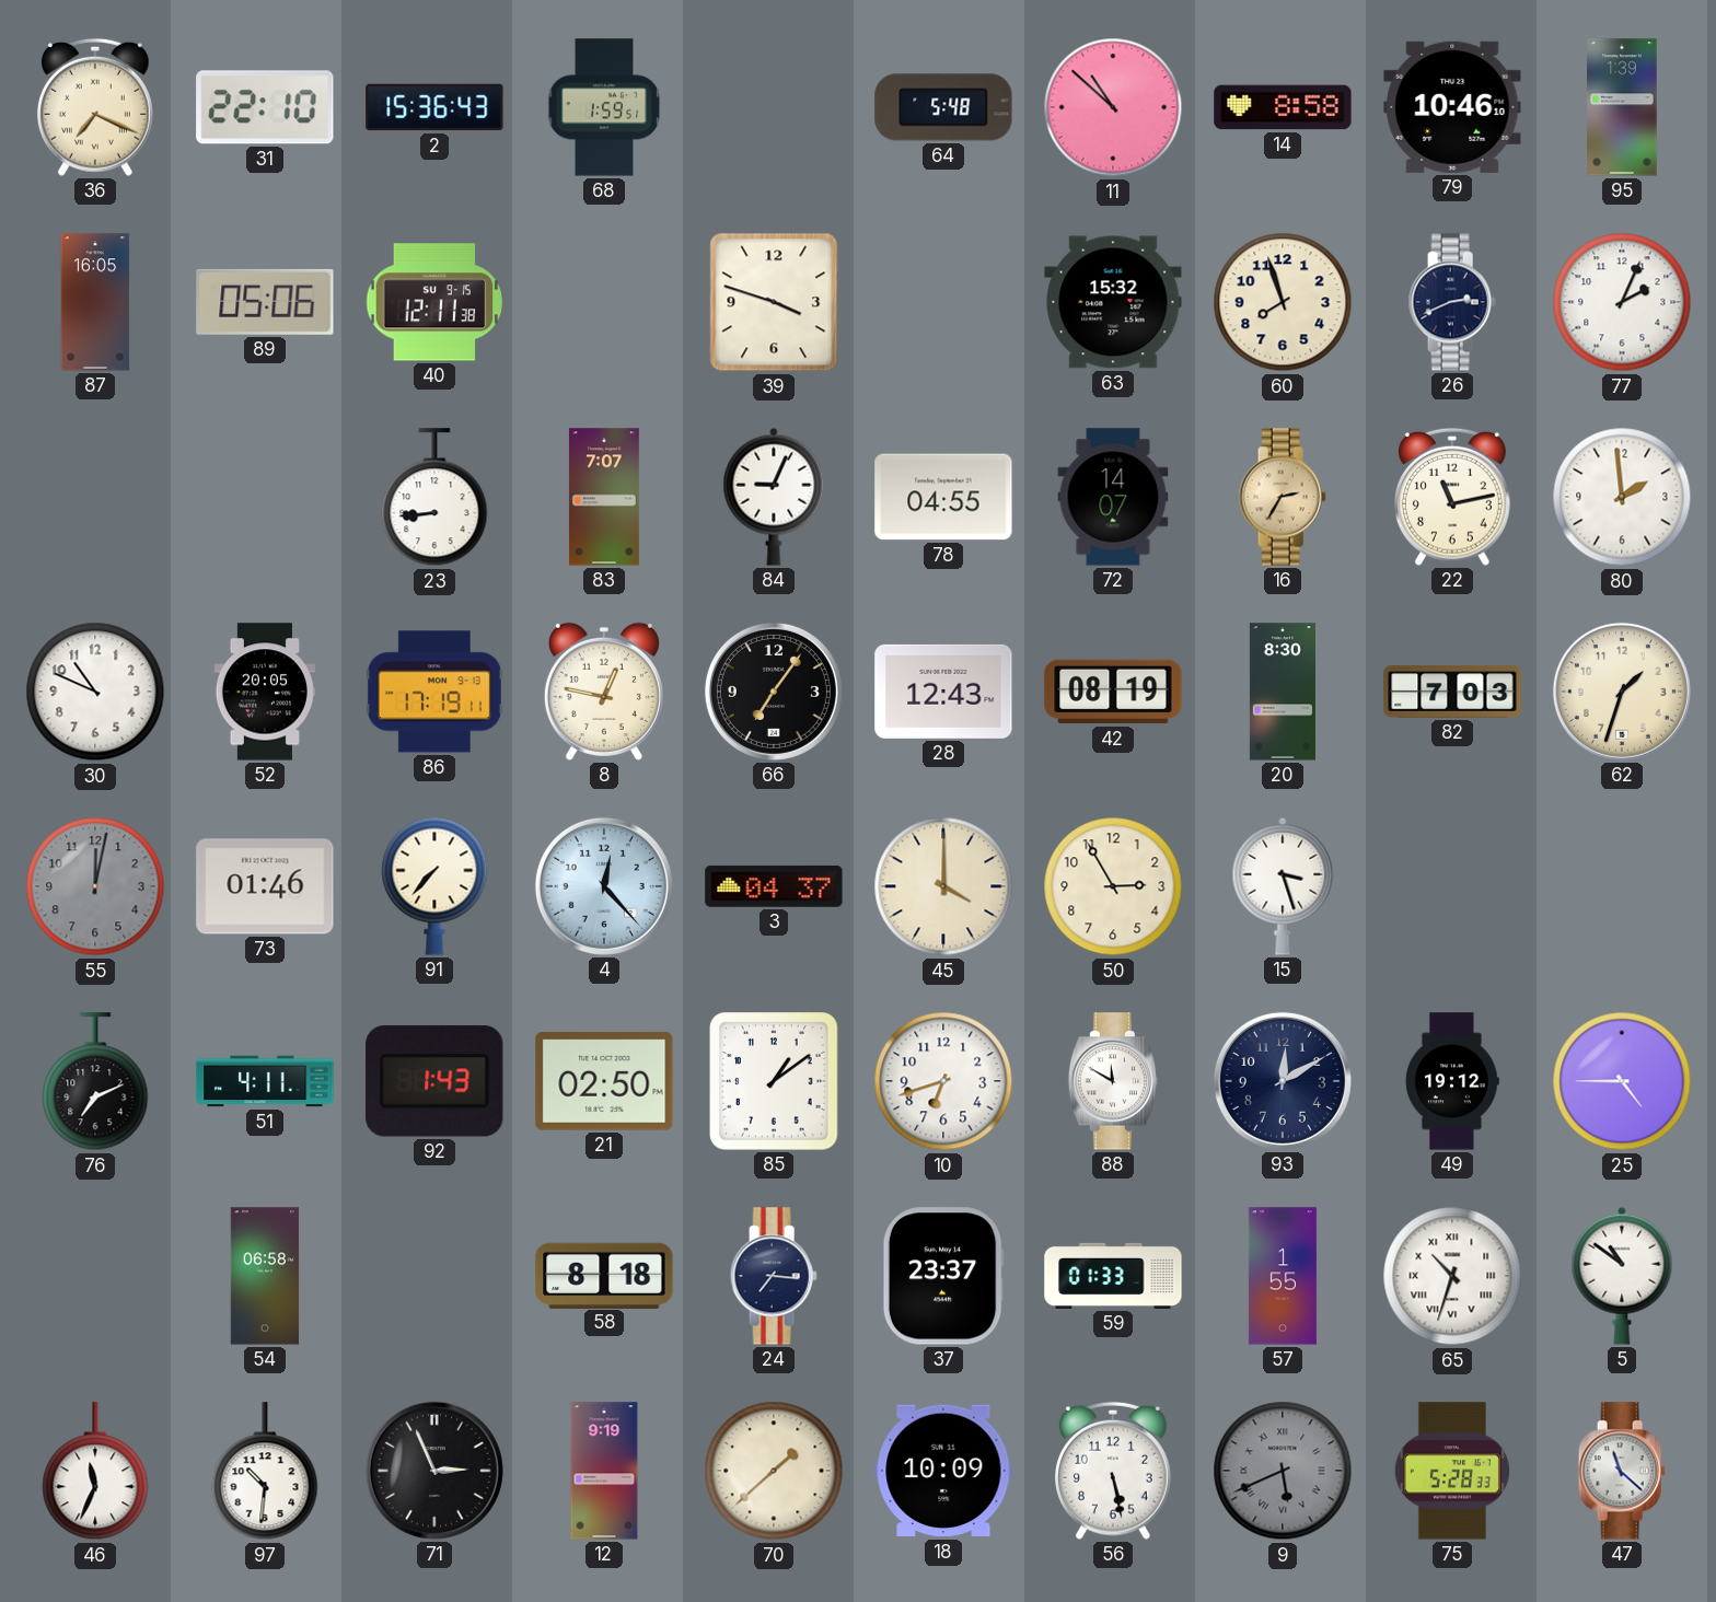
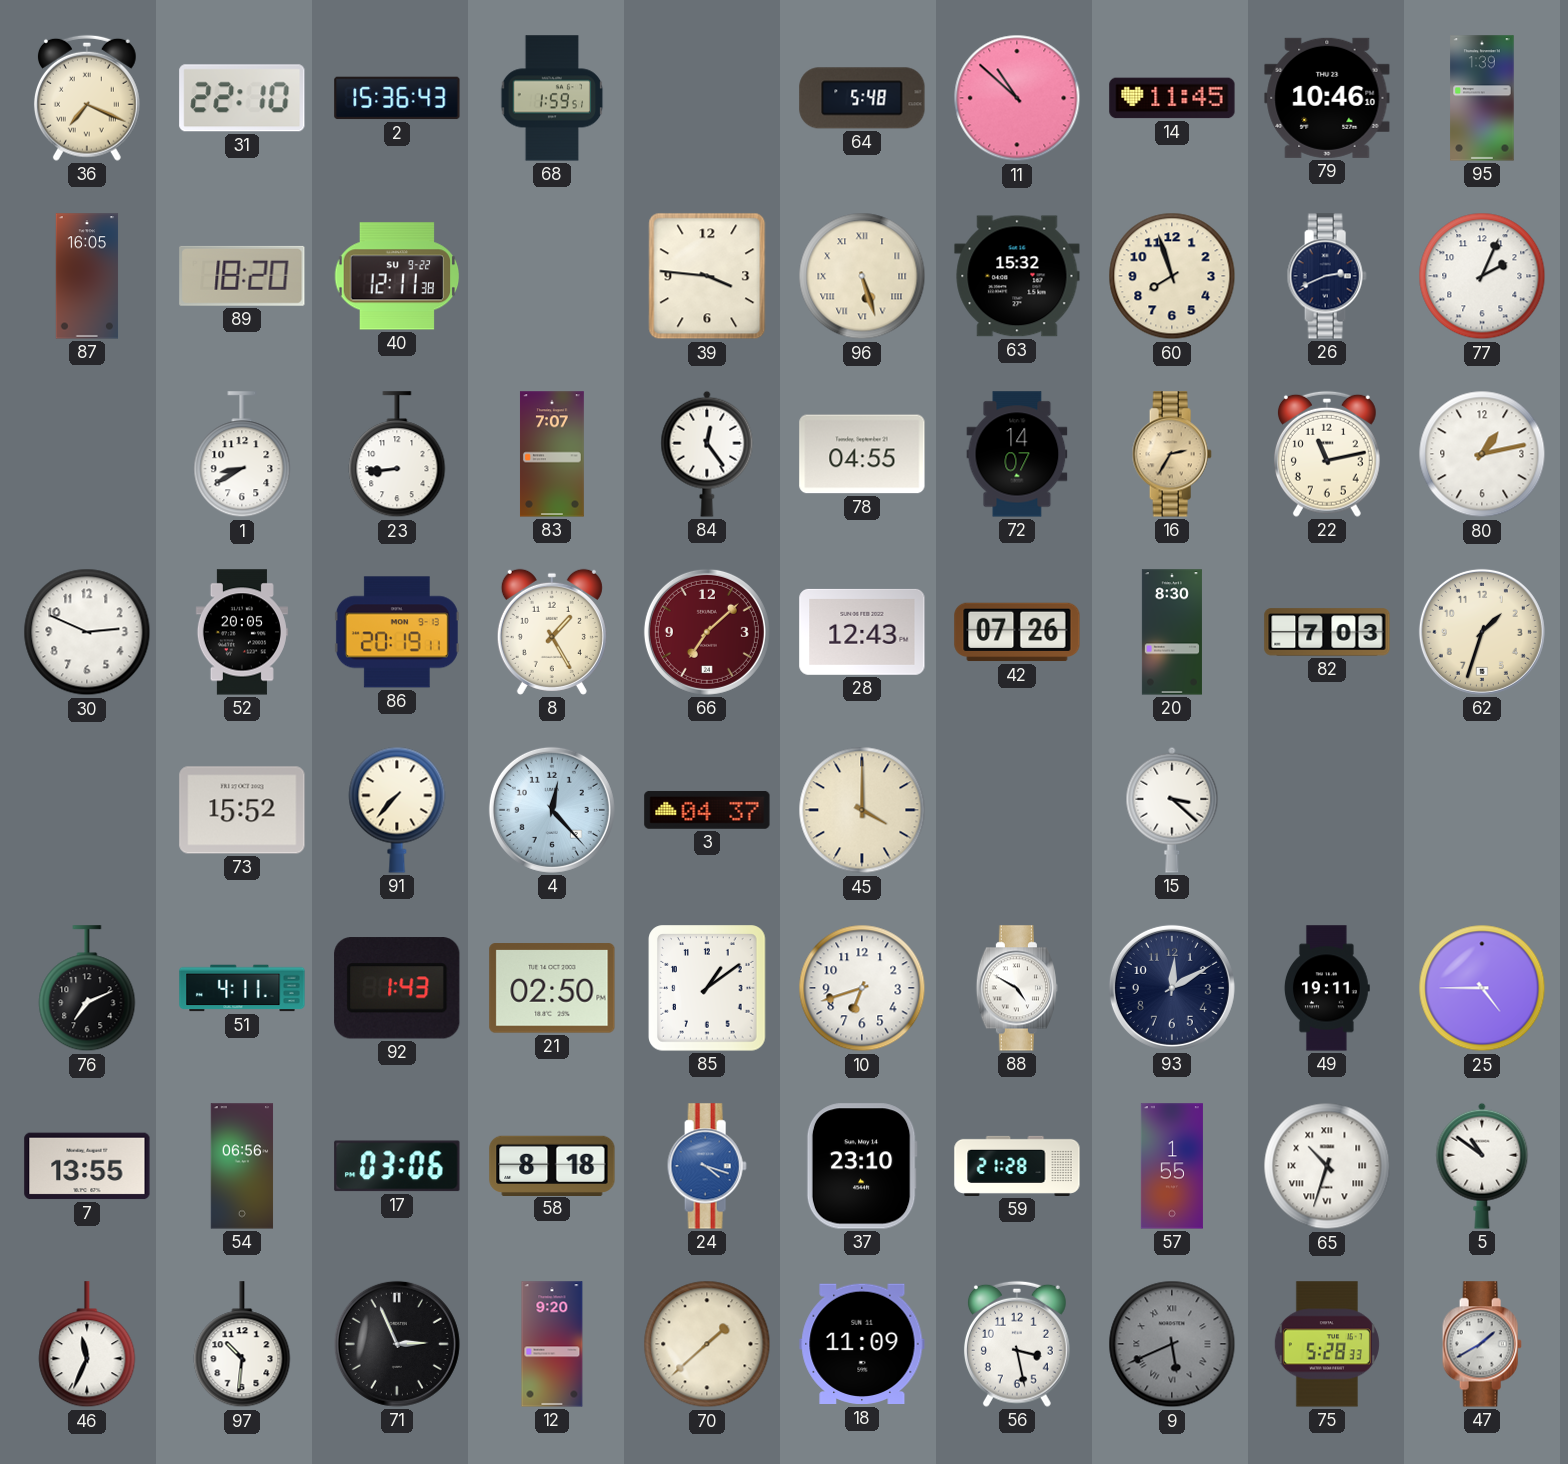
14: 8:58 -> 11:45 (1172, 98)
89: 05:06 -> 18:20 (242, 276)
40 date: SU 9-15 -> SU 9-22 (397, 276)
39: 3:48 -> 3:46 (707, 276)
96: none -> 5:27 (862, 276)
1: none -> 8:40 (242, 455)
84: 9:04 -> 12:24 (707, 454)
80: 1:59 -> 1:13 (1482, 454)
30: 10:49 -> 2:49 (87, 632)
86: 17:19 -> 20:19 (397, 632)
8: 12:47 -> 1:25 (552, 632)
66: 7:06 -> 7:08 (707, 632)
66 dial: black -> burgundy (707, 632)
42: 08:19 -> 07:26 (1017, 632)
55: 12:02 -> none (95, 886)
73: 01:46 -> 15:52 (242, 810)
50: 2:55 -> none (1113, 886)
15: 3:27 -> 3:22 (1172, 810)
88: 11:50 -> 4:50 (1016, 988)
49: 19:12 -> 19:11 (1327, 988)
7: none -> 13:55 (87, 1166)
54: 06:58 -> 06:56 (242, 1166)
17: none -> 03:06 (397, 1166)
24: 7:16 -> 4:18 (707, 1166)
24 dial: navy -> blue (707, 1166)
37: 23:37 -> 23:10 (862, 1166)
59: 01:33 -> 21:28 (1017, 1166)
12: 9:19 -> 9:20 (552, 1344)
18: 10:09 -> 11:09 (862, 1344)
56: 5:28 -> 3:28 (1017, 1344)
47: 11:22 -> 1:40 (1482, 1344)
